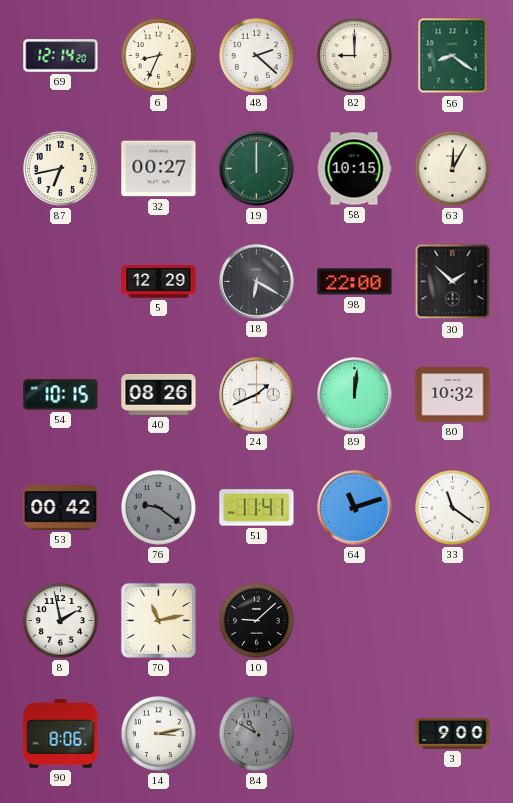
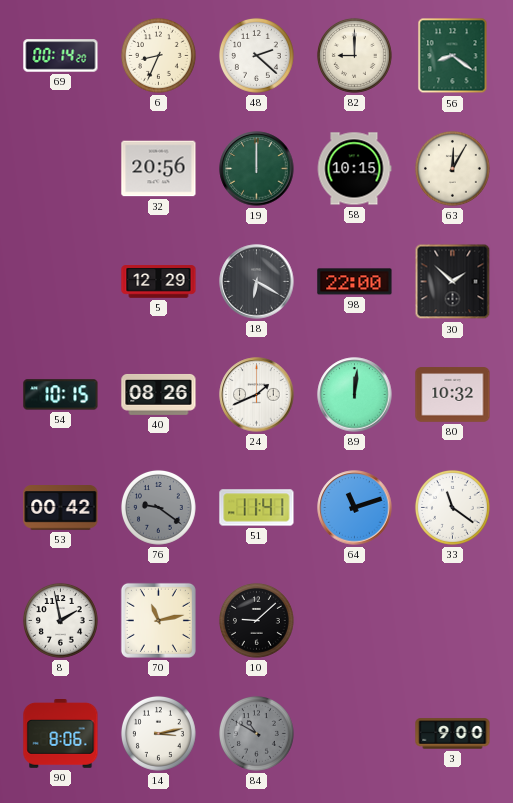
69: 12:14 -> 00:14 (61, 56)
87: 6:43 -> none (60, 168)
32: 00:27 -> 20:56 (159, 169)
